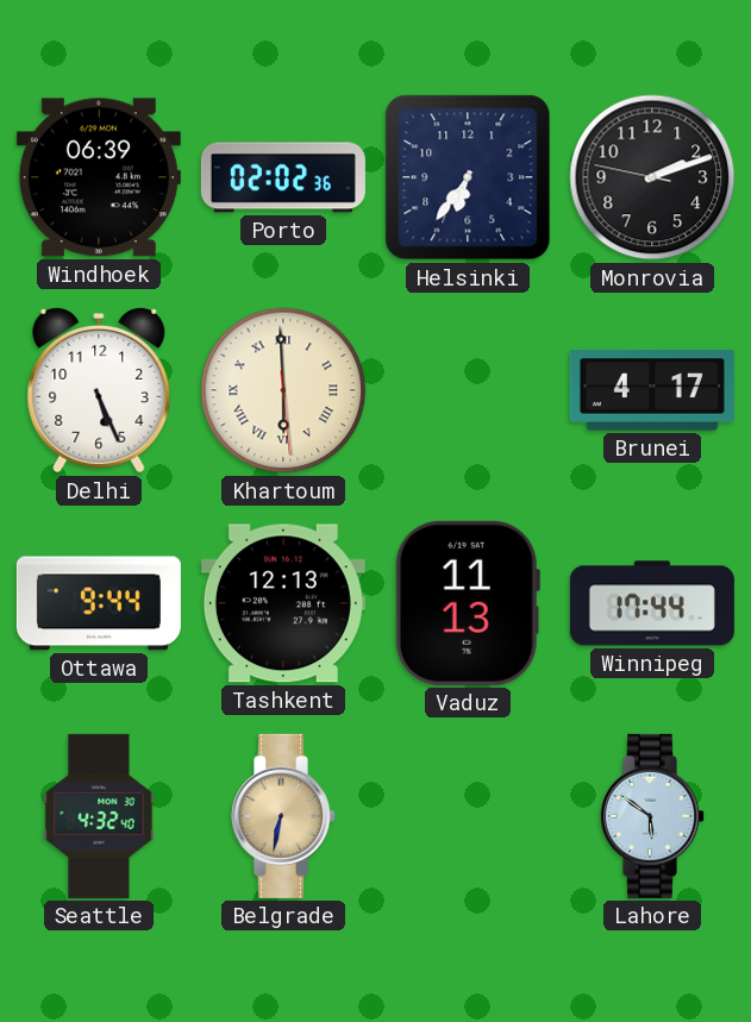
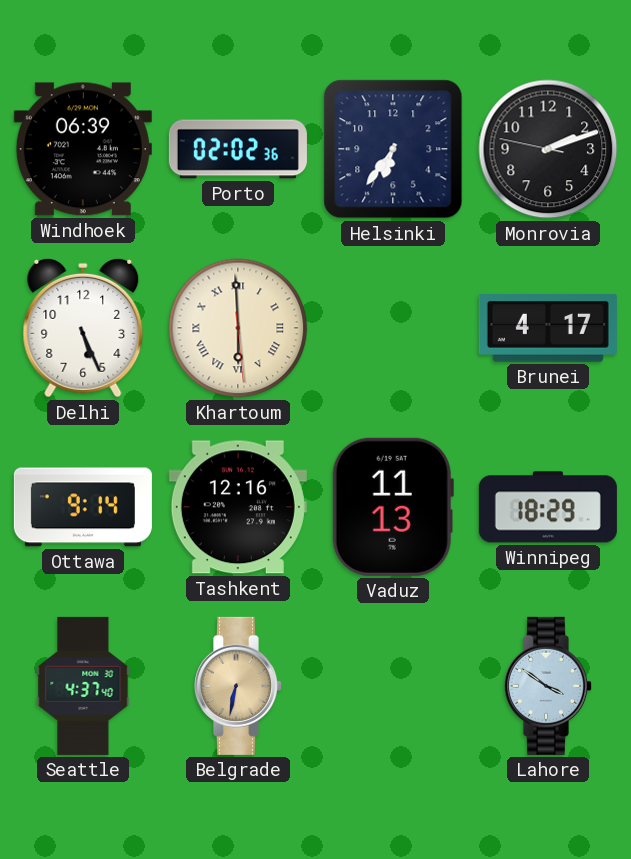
Ottawa: 9:44 -> 9:14 (83, 507)
Tashkent: 12:13 -> 12:16 (238, 507)
Winnipeg: 17:44 -> 18:29 (548, 507)
Seattle: 4:32 -> 4:37 (83, 686)
Lahore: 5:51 -> 3:51 (547, 686)
